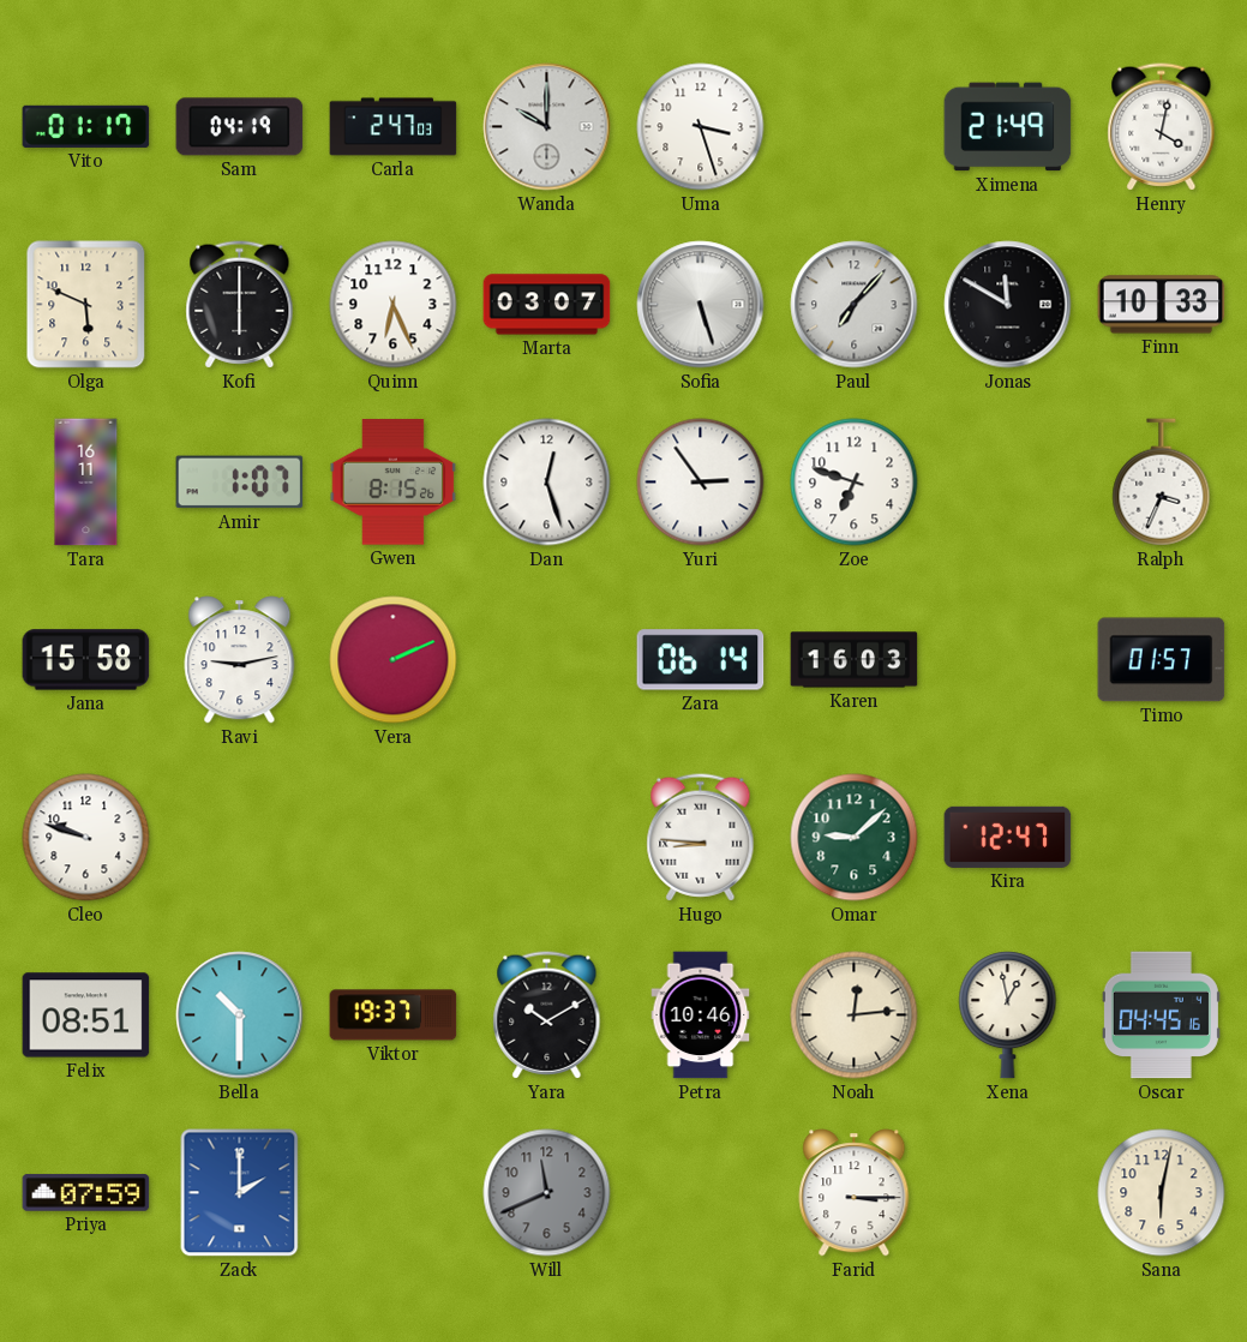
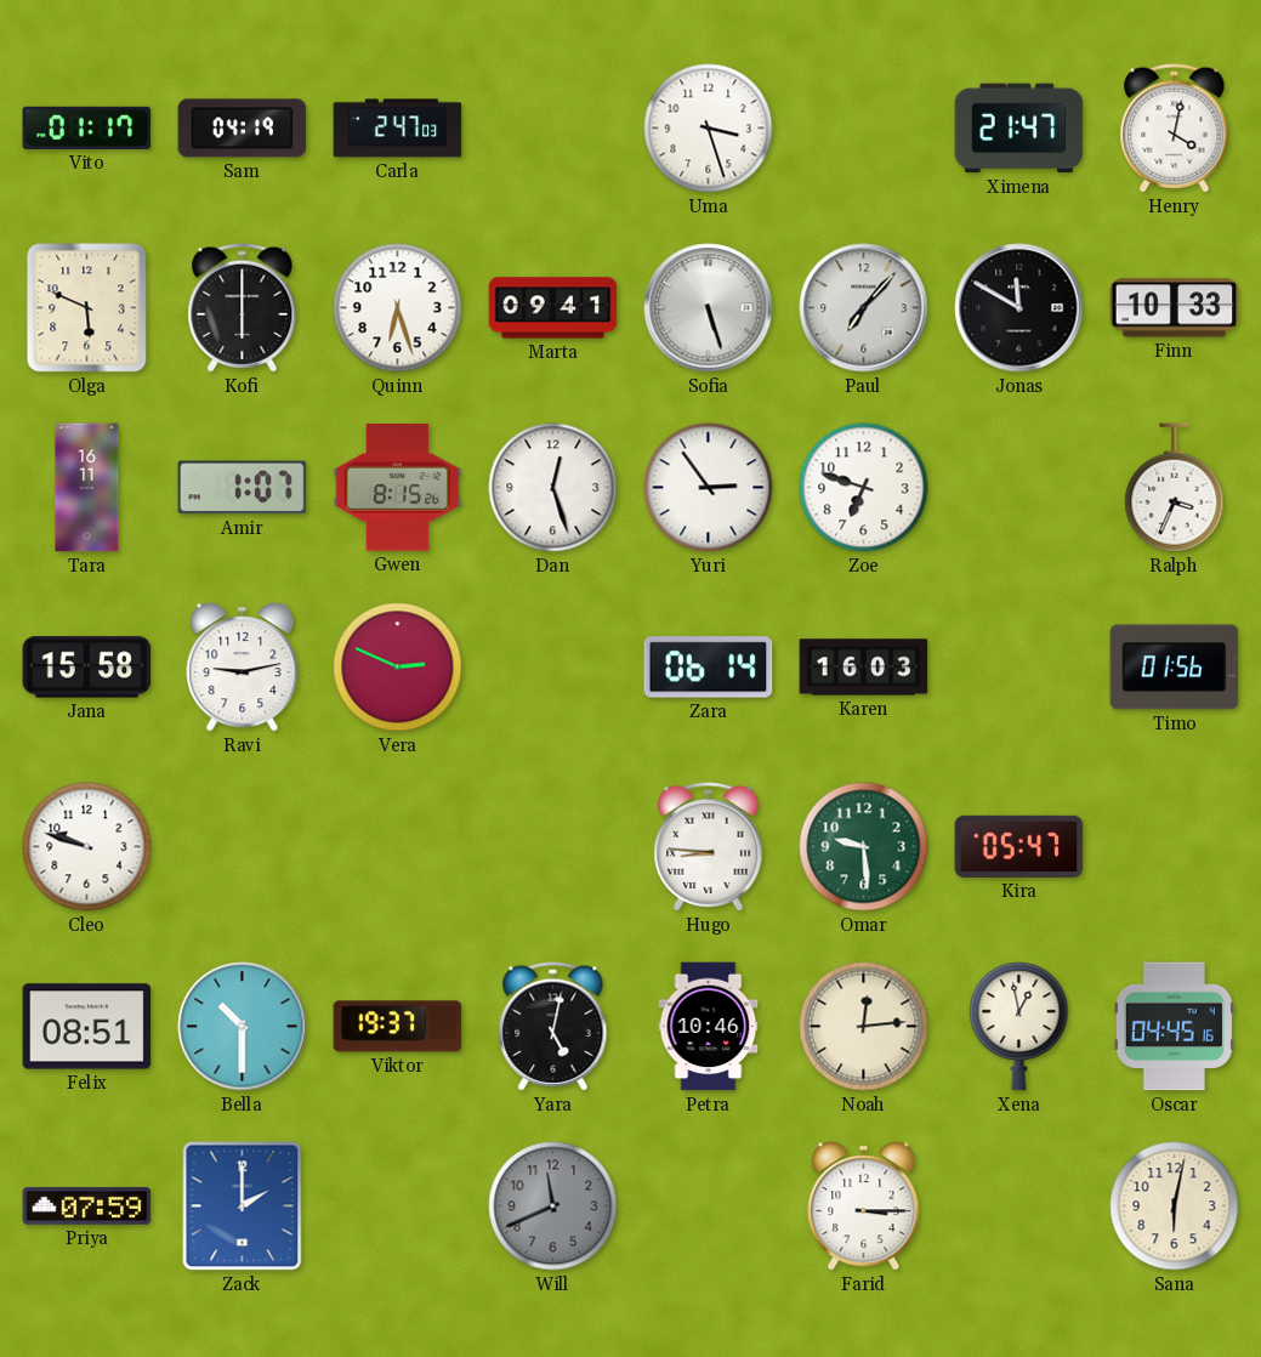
Wanda: 10:00 -> none (547, 127)
Ximena: 21:49 -> 21:47 (1019, 129)
Quinn: 6:26 -> 6:27 (398, 308)
Marta: 03:07 -> 09:41 (553, 308)
Vera: 2:11 -> 2:49 (398, 668)
Timo: 01:57 -> 01:56 (1175, 668)
Omar: 9:08 -> 9:29 (864, 847)
Kira: 12:47 -> 05:47 (1019, 846)
Yara: 10:10 -> 5:02 (553, 1027)
